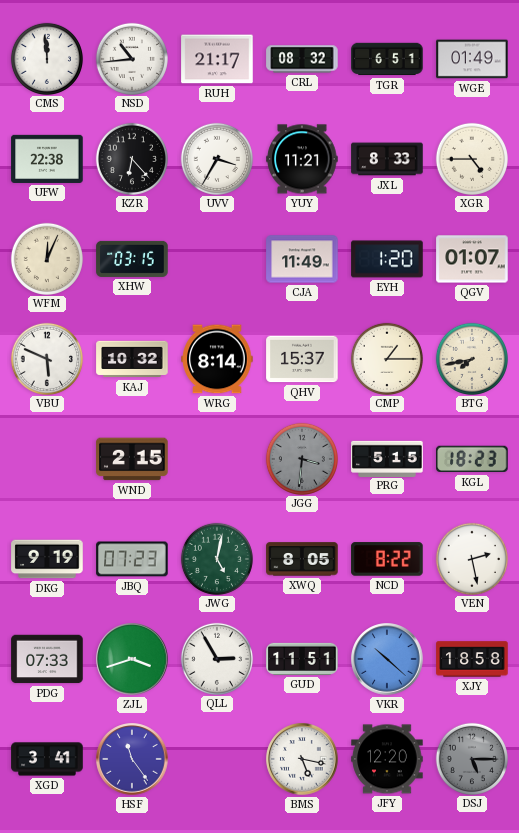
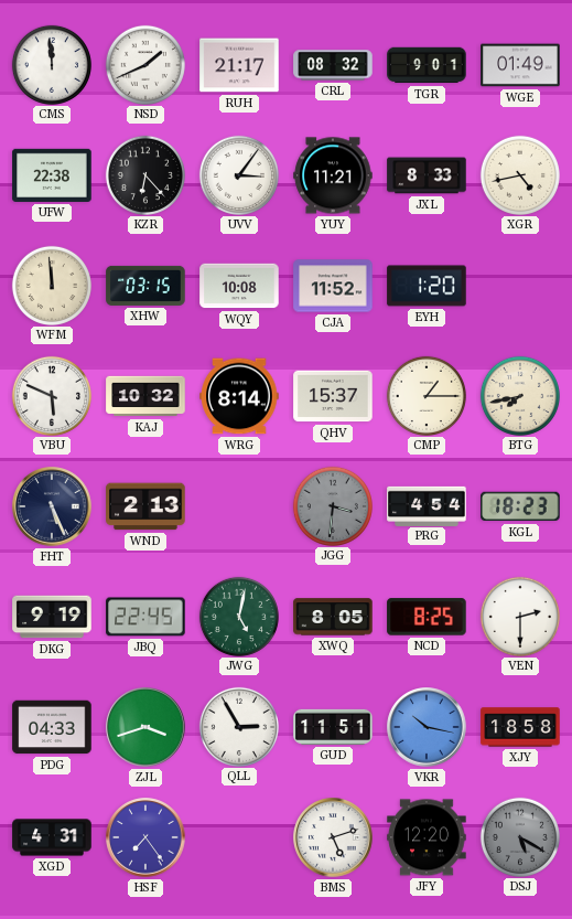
NSD: 10:44 -> 1:41 (144, 64)
TGR: 6:51 -> 9:01 (427, 65)
UVV: 3:35 -> 3:06 (238, 174)
XGR: 4:45 -> 4:43 (519, 174)
WFM: 12:04 -> 11:59 (51, 285)
WQY: none -> 10:08 (239, 286)
CJA: 11:49 -> 11:52 (333, 286)
QGV: 01:07 -> none (472, 259)
FHT: none -> 5:26 (52, 506)
WND: 2:15 -> 2:13 (145, 506)
PRG: 5:15 -> 4:54 (427, 505)
JBQ: 07:23 -> 22:45 (145, 617)
NCD: 8:22 -> 8:25 (427, 617)
VEN: 2:28 -> 2:30 (519, 616)
PDG: 07:33 -> 04:33 (52, 727)
VKR: 10:22 -> 10:17 (427, 727)
XGD: 3:41 -> 4:31 (52, 837)
HSF: 11:24 -> 7:24 (145, 837)
BMS: 5:17 -> 5:12 (333, 837)
DSJ: 5:15 -> 5:20 (519, 836)
